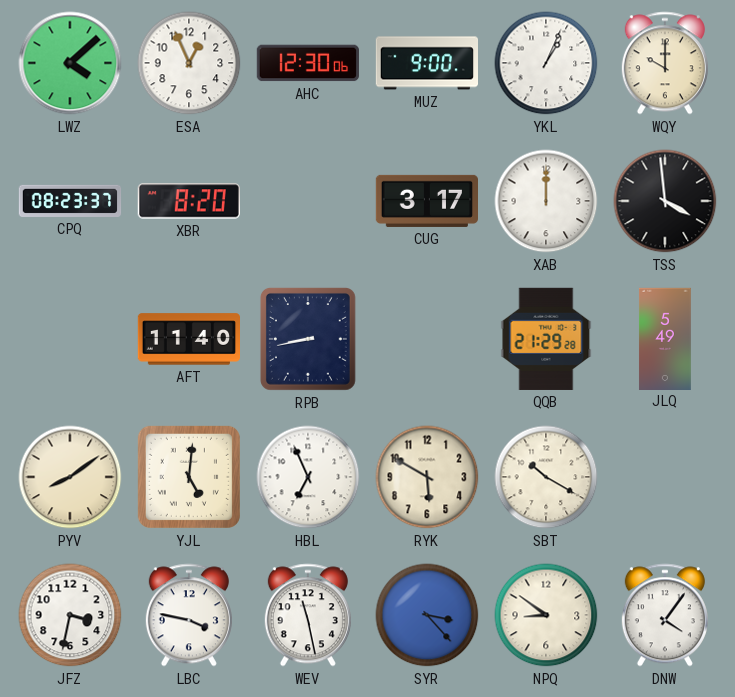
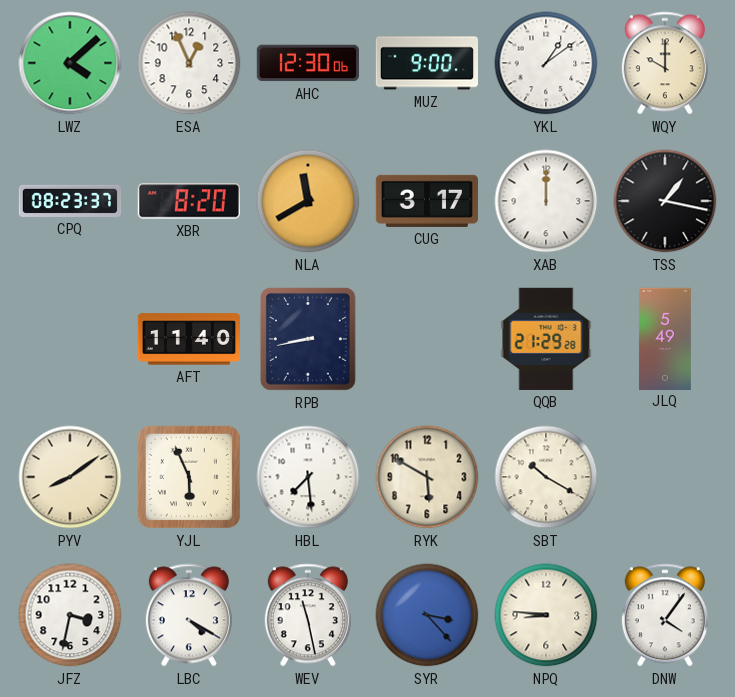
YKL: 1:04 -> 1:09 (546, 63)
NLA: none -> 11:40 (308, 201)
TSS: 3:59 -> 1:17 (665, 201)
YJL: 5:01 -> 5:56 (189, 477)
HBL: 6:56 -> 7:29 (308, 477)
LBC: 3:47 -> 4:20 (189, 615)
NPQ: 8:51 -> 8:46 (546, 615)
